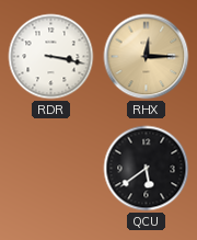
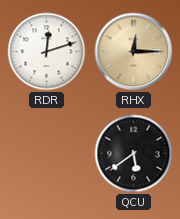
RDR: 3:17 -> 12:12 (47, 52)
